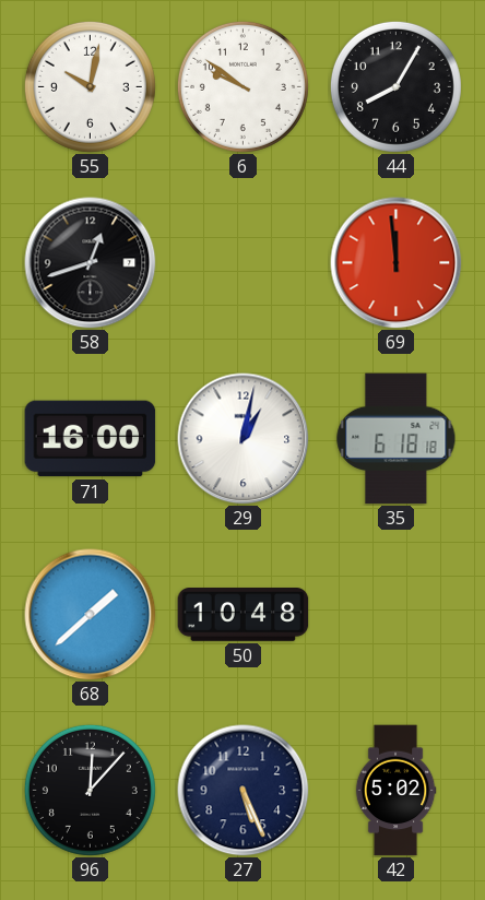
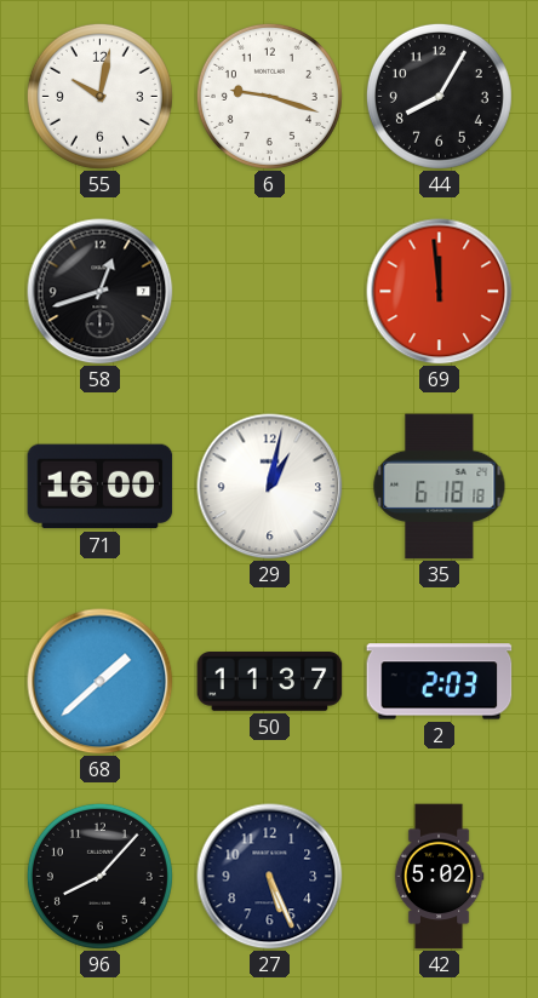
6: 9:51 -> 9:18 (269, 96)
50: 10:48 -> 11:37 (270, 682)
2: none -> 2:03 (440, 682)
96: 12:07 -> 8:07 (99, 876)
